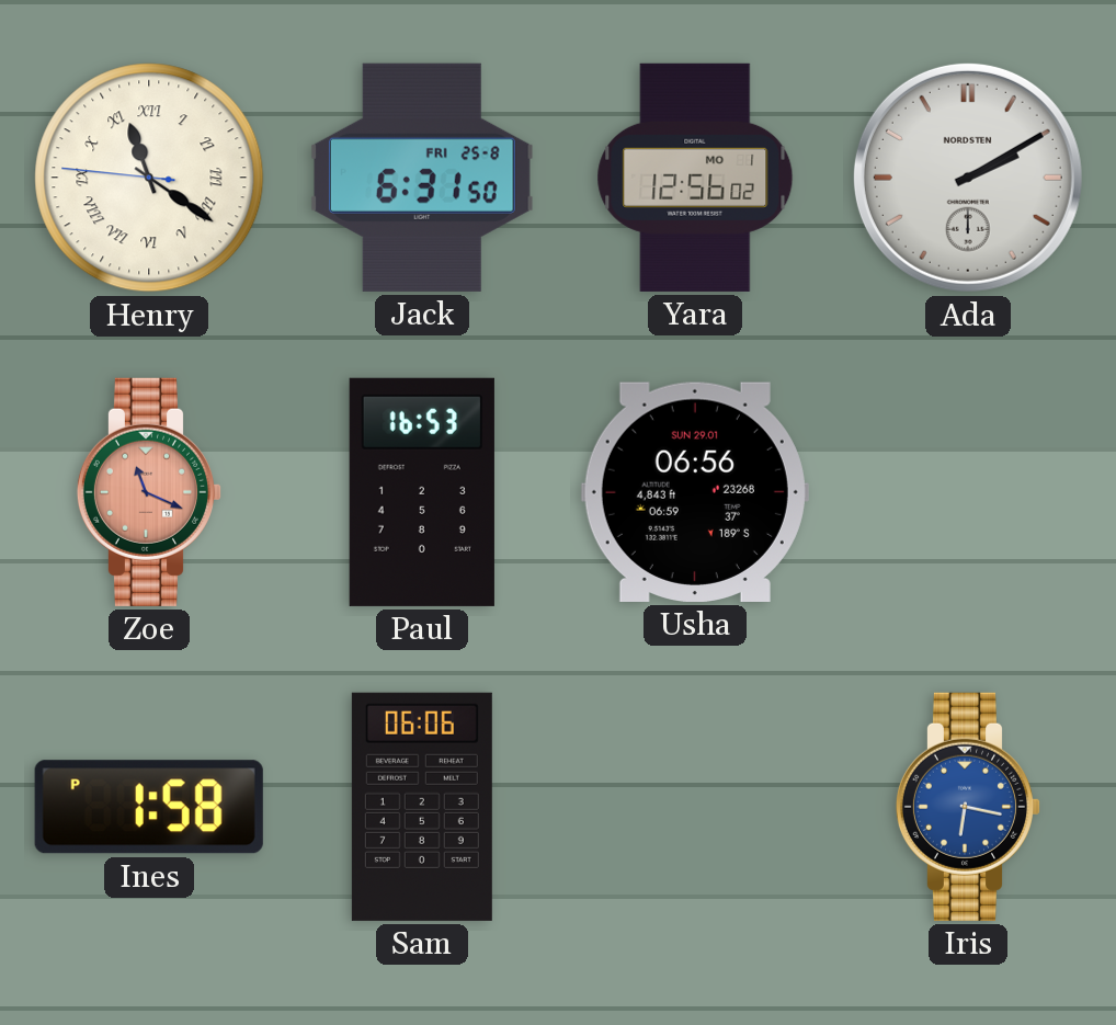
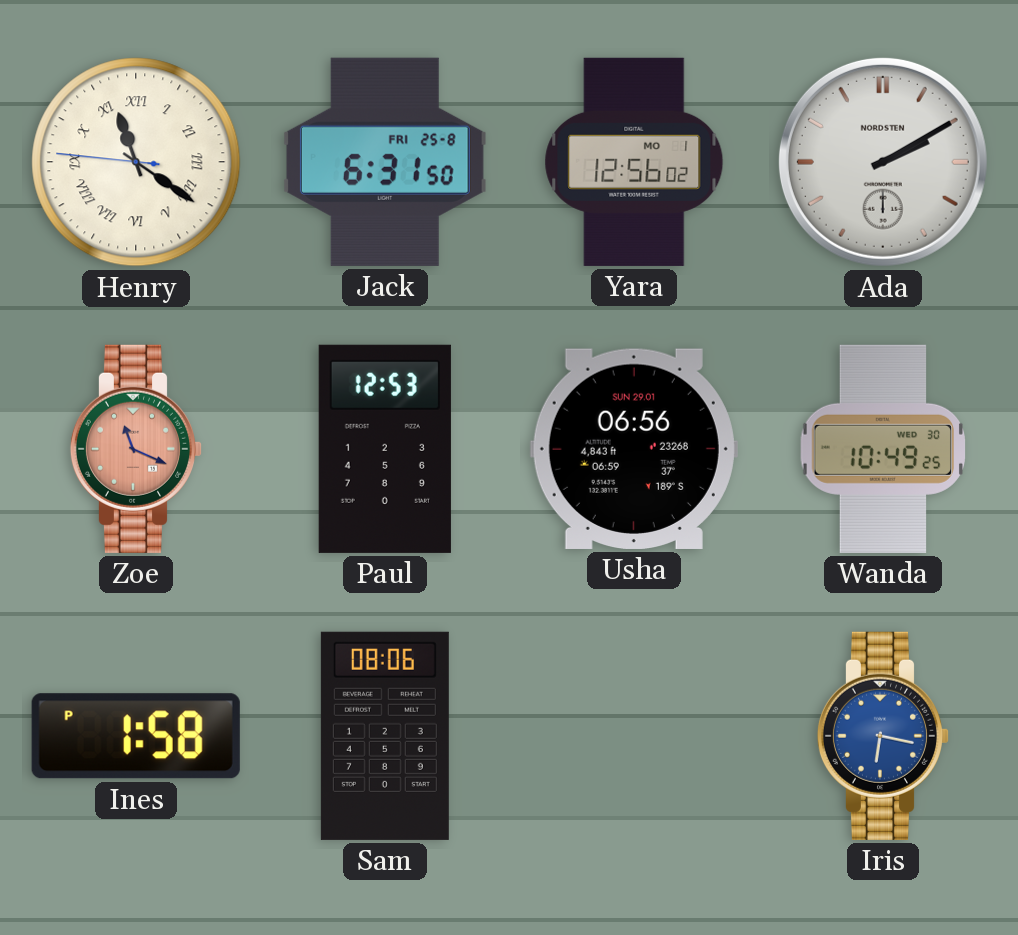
Paul: 16:53 -> 12:53 (385, 449)
Wanda: none -> 10:49 (882, 449)
Sam: 06:06 -> 08:06 (385, 736)
